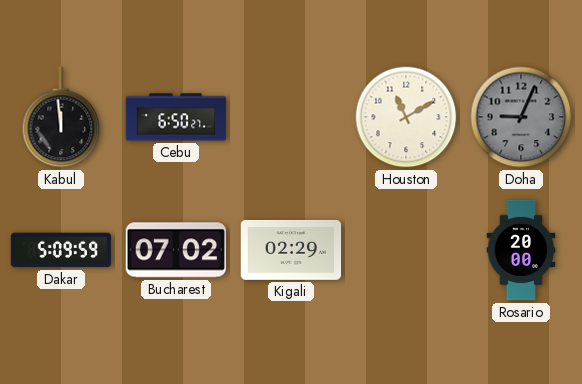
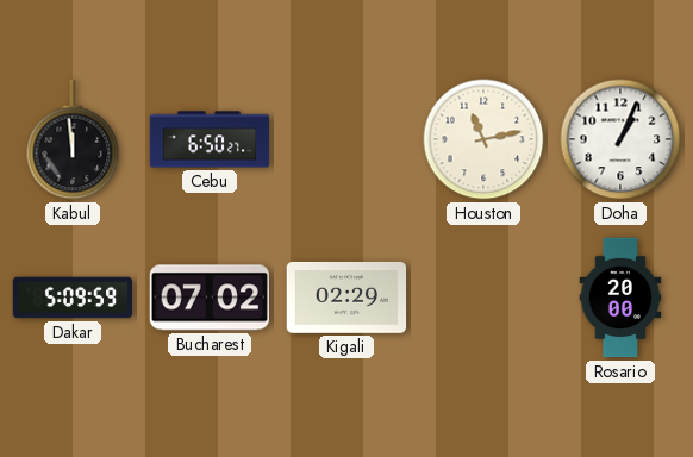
Houston: 11:10 -> 11:13 (483, 139)
Doha: 9:04 -> 1:04 (620, 139)
Doha dial: grey -> white (620, 139)
